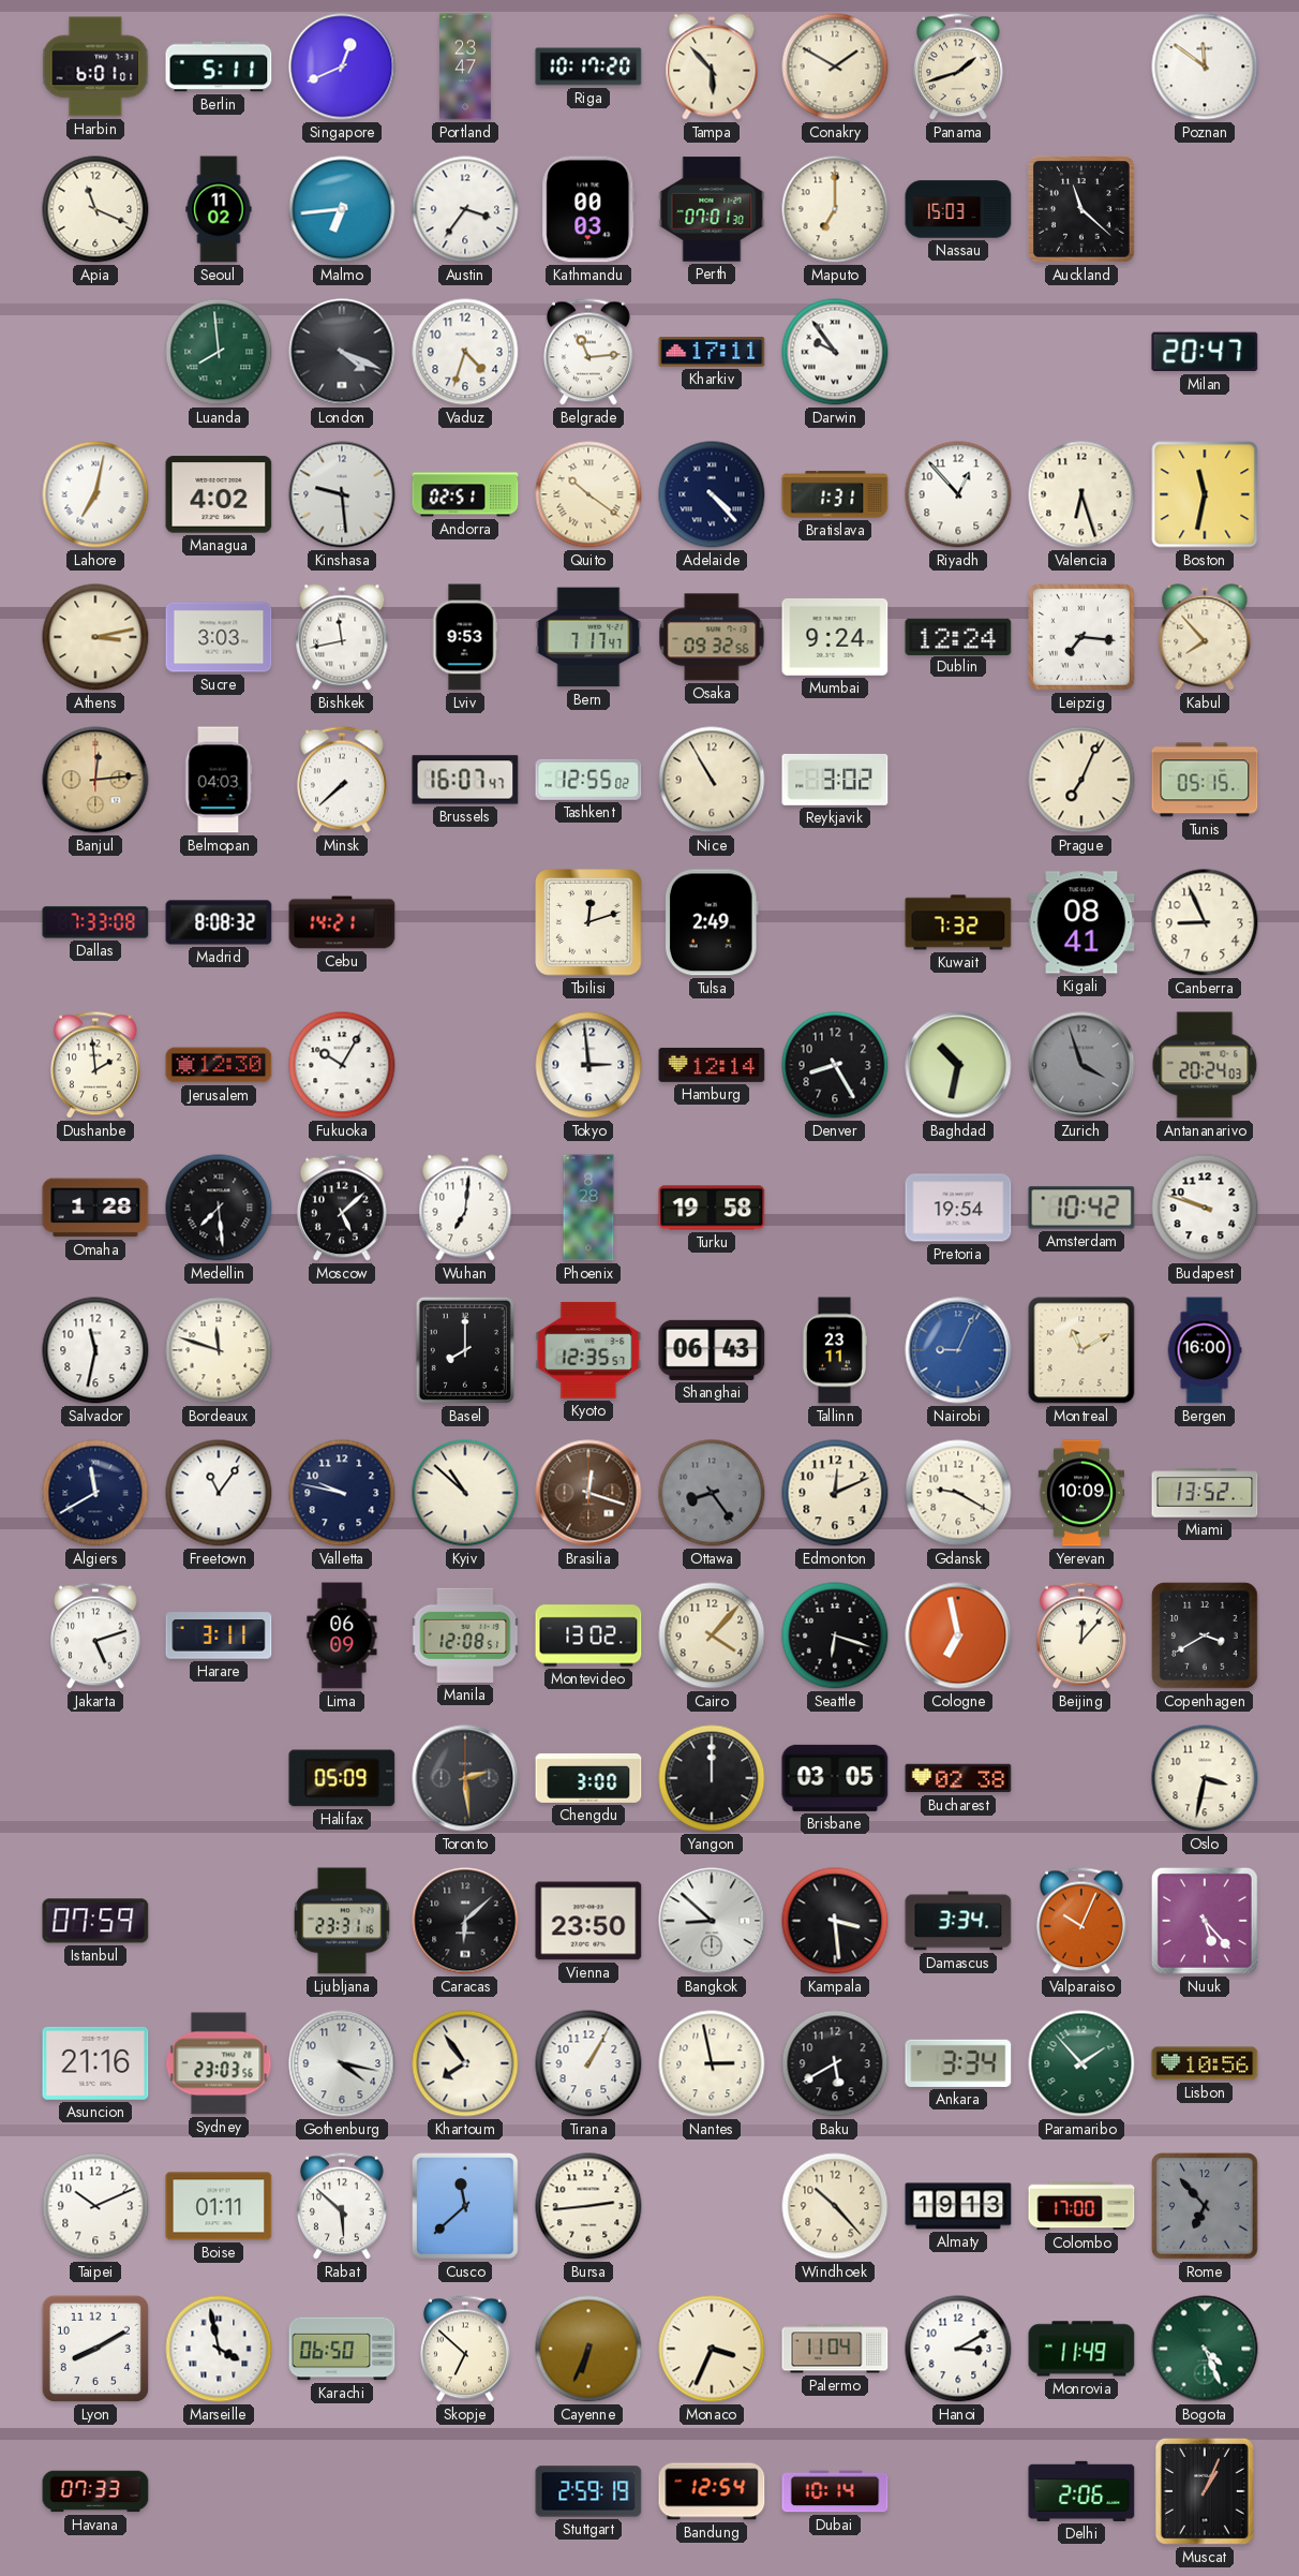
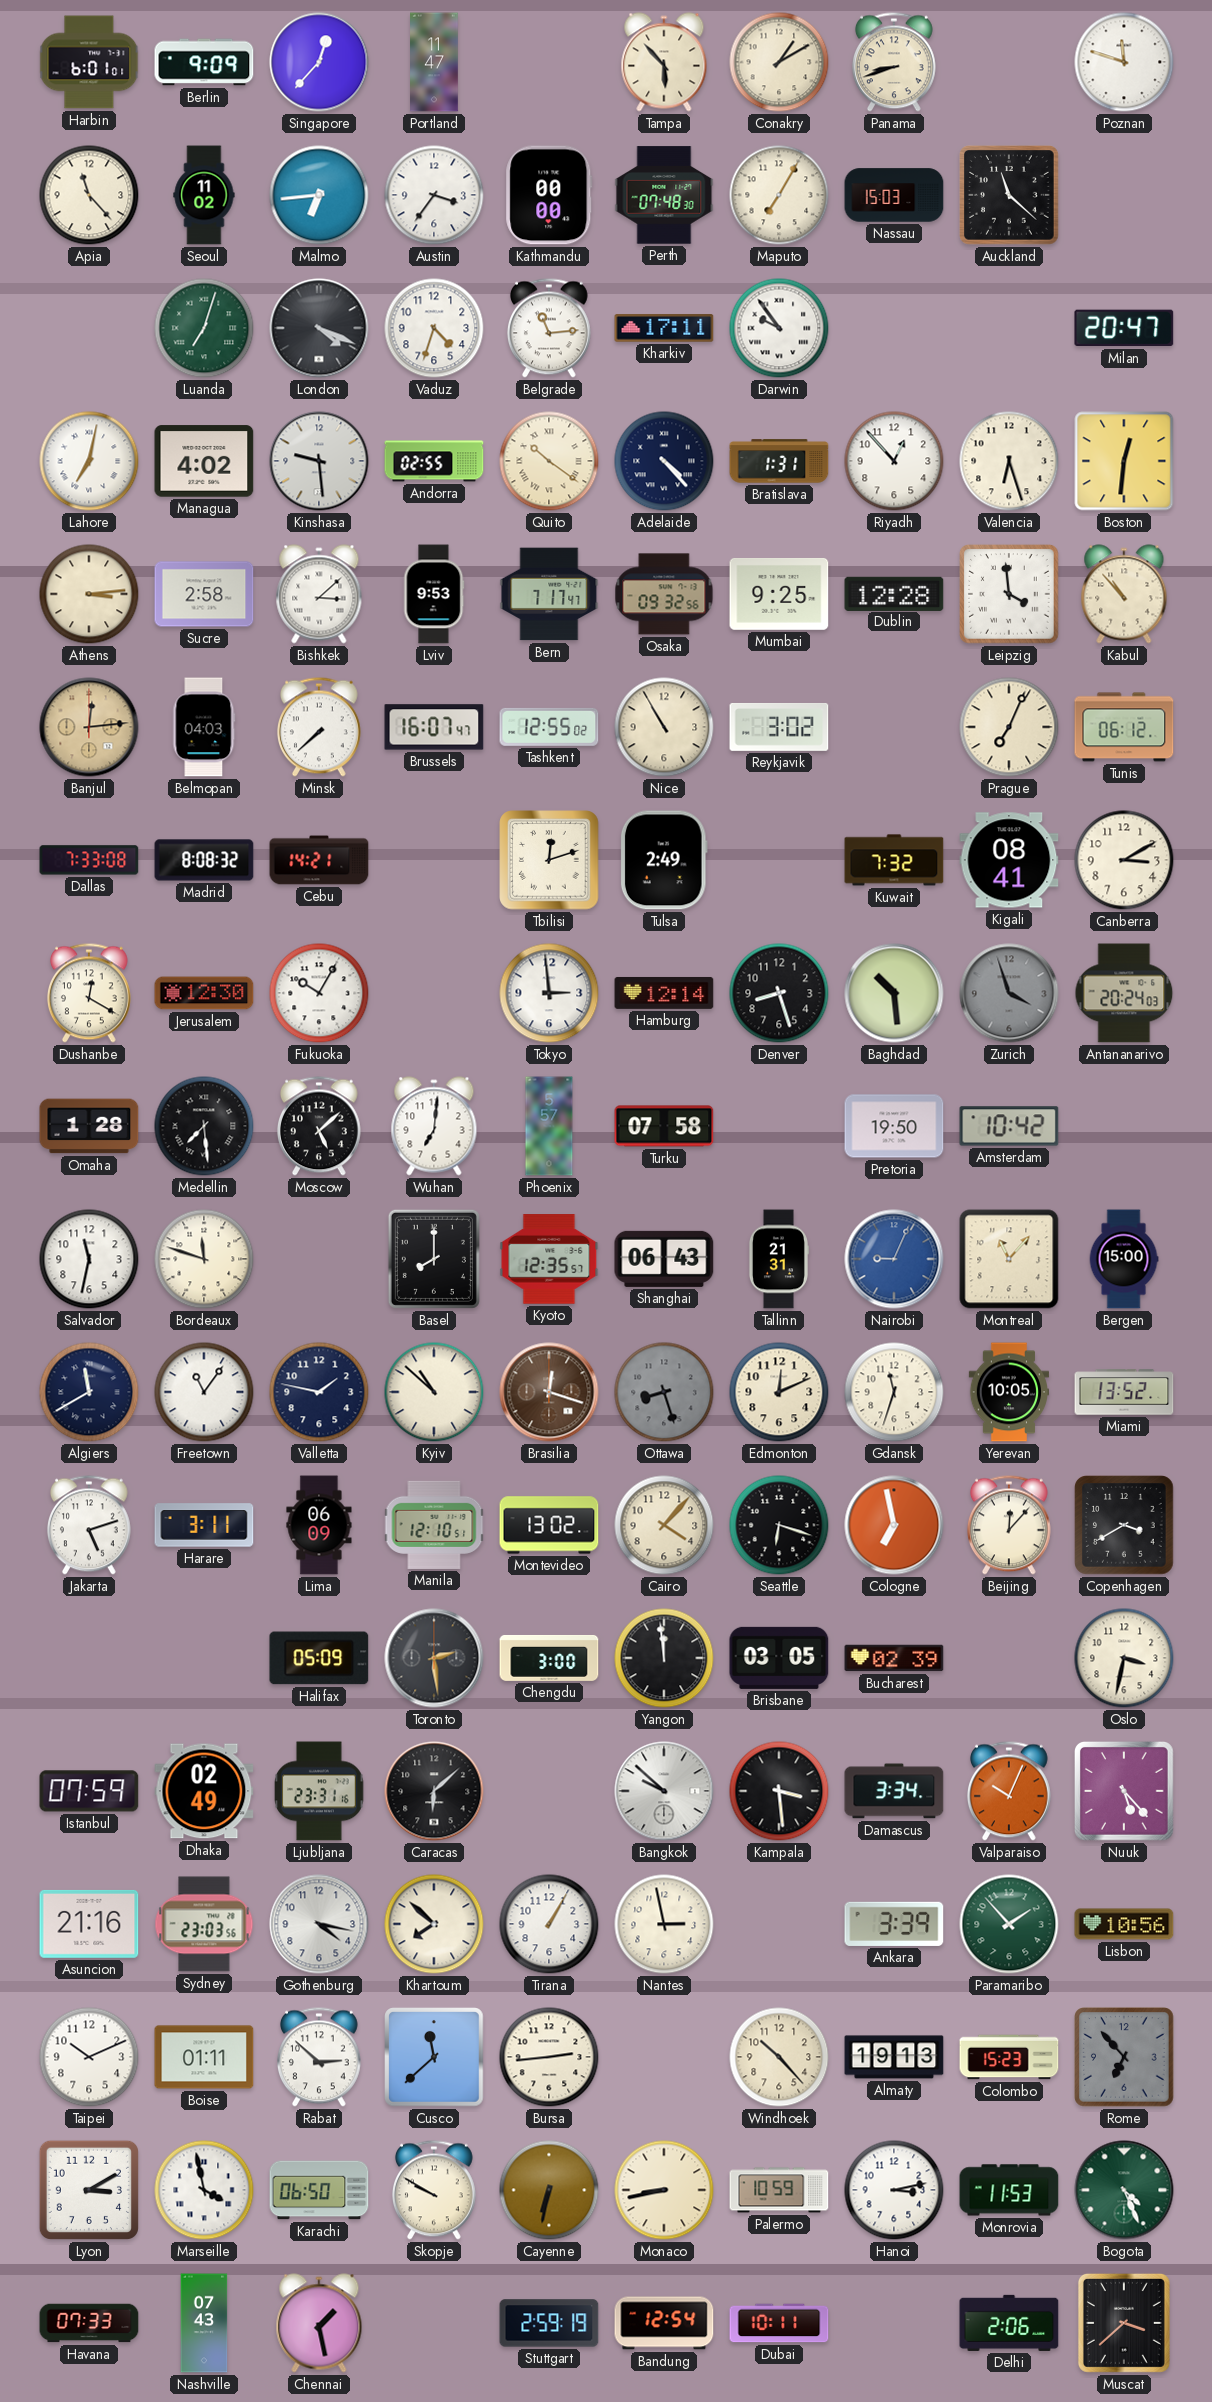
Berlin: 5:11 -> 9:09 (204, 62)
Singapore: 12:41 -> 12:37 (319, 62)
Portland: 23:47 -> 11:47 (434, 62)
Riga: 10:17 -> none (588, 66)
Conakry: 1:50 -> 1:10 (779, 62)
Panama: 1:42 -> 8:42 (894, 62)
Poznan: 11:51 -> 11:48 (1124, 62)
Apia: 11:19 -> 11:23 (89, 195)
Kathmandu: 00:03 -> 00:00 (549, 195)
Perth: 07:01 -> 07:48 (664, 195)
Maputo: 7:00 -> 7:05 (779, 195)
Luanda: 7:59 -> 7:03 (204, 328)
Andorra: 02:51 -> 02:55 (434, 461)
Boston: 11:32 -> 12:31 (1124, 461)
Athens: 3:13 -> 3:14 (89, 594)
Sucre: 3:03 -> 2:58 (204, 594)
Bishkek: 11:43 -> 3:08 (319, 594)
Mumbai: 9:24 -> 9:25 (779, 594)
Dublin: 12:24 -> 12:28 (894, 593)
Leipzig: 7:16 -> 3:59 (1009, 594)
Kabul: 7:53 -> 10:53 (1124, 594)
Tunis: 05:15 -> 06:12 (1124, 727)
Canberra: 8:56 -> 3:10 (1124, 860)
Dushanbe: 1:59 -> 12:20 (89, 993)
Denver: 8:25 -> 8:27 (779, 993)
Baghdad: 10:32 -> 10:29 (894, 993)
Phoenix: 8:28 -> 5:57 (549, 1126)
Turku: 19:58 -> 07:58 (664, 1126)
Pretoria: 19:54 -> 19:50 (894, 1126)
Budapest: 9:48 -> none (1205, 1208)
Tallinn: 23:11 -> 21:31 (778, 1259)
Montreal: 11:10 -> 11:07 (1009, 1259)
Bergen: 16:00 -> 15:00 (1124, 1259)
Valletta: 9:47 -> 1:47 (319, 1392)
Ottawa: 8:24 -> 8:27 (664, 1392)
Gdansk: 9:20 -> 11:33 (894, 1392)
Yerevan: 10:09 -> 10:05 (1008, 1392)
Manila: 12:08 -> 12:10 (434, 1525)
Yangon: 12:00 -> 11:59 (664, 1658)
Bucharest: 02:38 -> 02:39 (894, 1658)
Dhaka: none -> 02:49 (204, 1791)
Vienna: 23:50 -> none (588, 1921)
Bangkok: 8:52 -> 9:52 (664, 1791)
Khartoum: 7:54 -> 7:52 (434, 1924)
Baku: 5:40 -> none (835, 2063)
Ankara: 3:34 -> 3:39 (894, 1924)
Rabat: 5:52 -> 2:52 (319, 2057)
Colombo: 17:00 -> 15:23 (1009, 2057)
Lyon: 8:10 -> 3:10 (89, 2190)
Skopje: 6:52 -> 9:50 (434, 2190)
Cayenne: 6:34 -> 6:32 (549, 2190)
Monaco: 3:34 -> 8:43 (664, 2190)
Palermo: 11:04 -> 10:59 (779, 2190)
Hanoi: 3:10 -> 3:13 (894, 2190)
Monrovia: 11:49 -> 11:53 (1009, 2190)
Nashville: none -> 07:43 (204, 2323)
Chennai: none -> 1:28 (319, 2323)
Dubai: 10:14 -> 10:11 (779, 2323)
Muscat: 1:04 -> 3:38 (1124, 2323)
